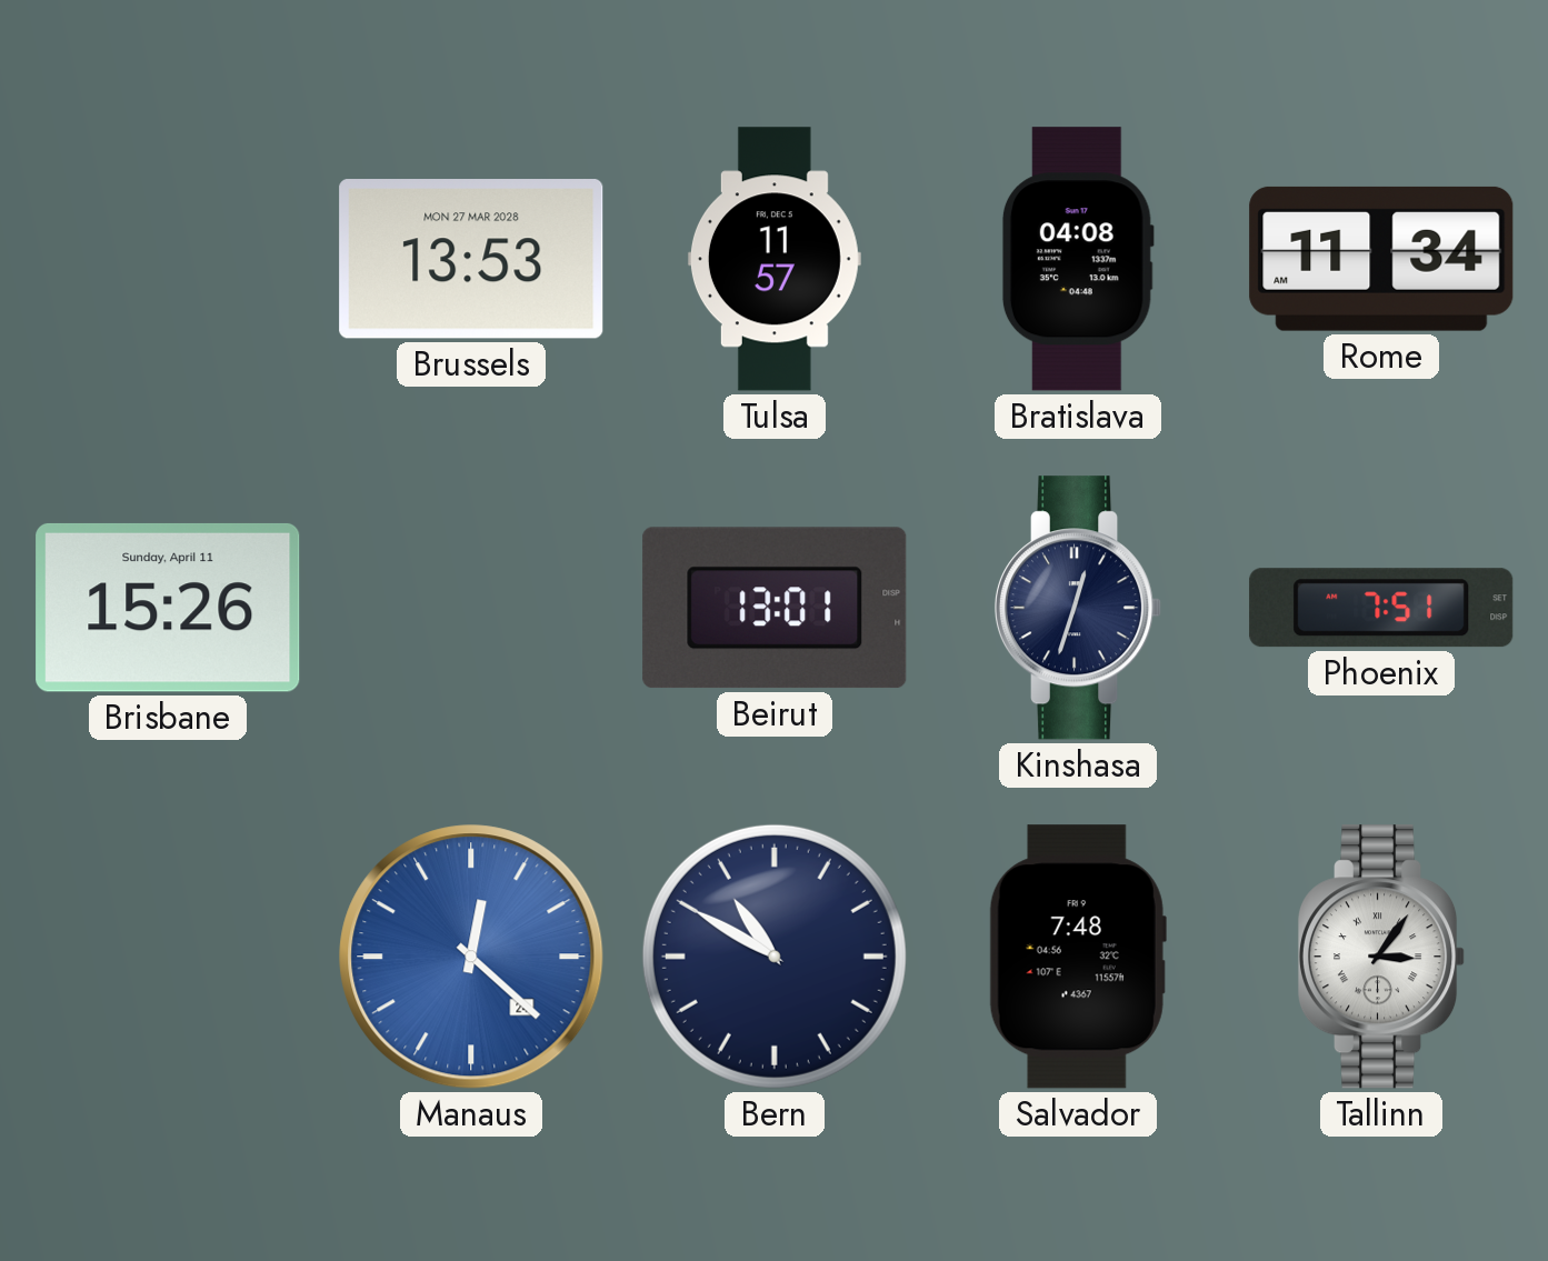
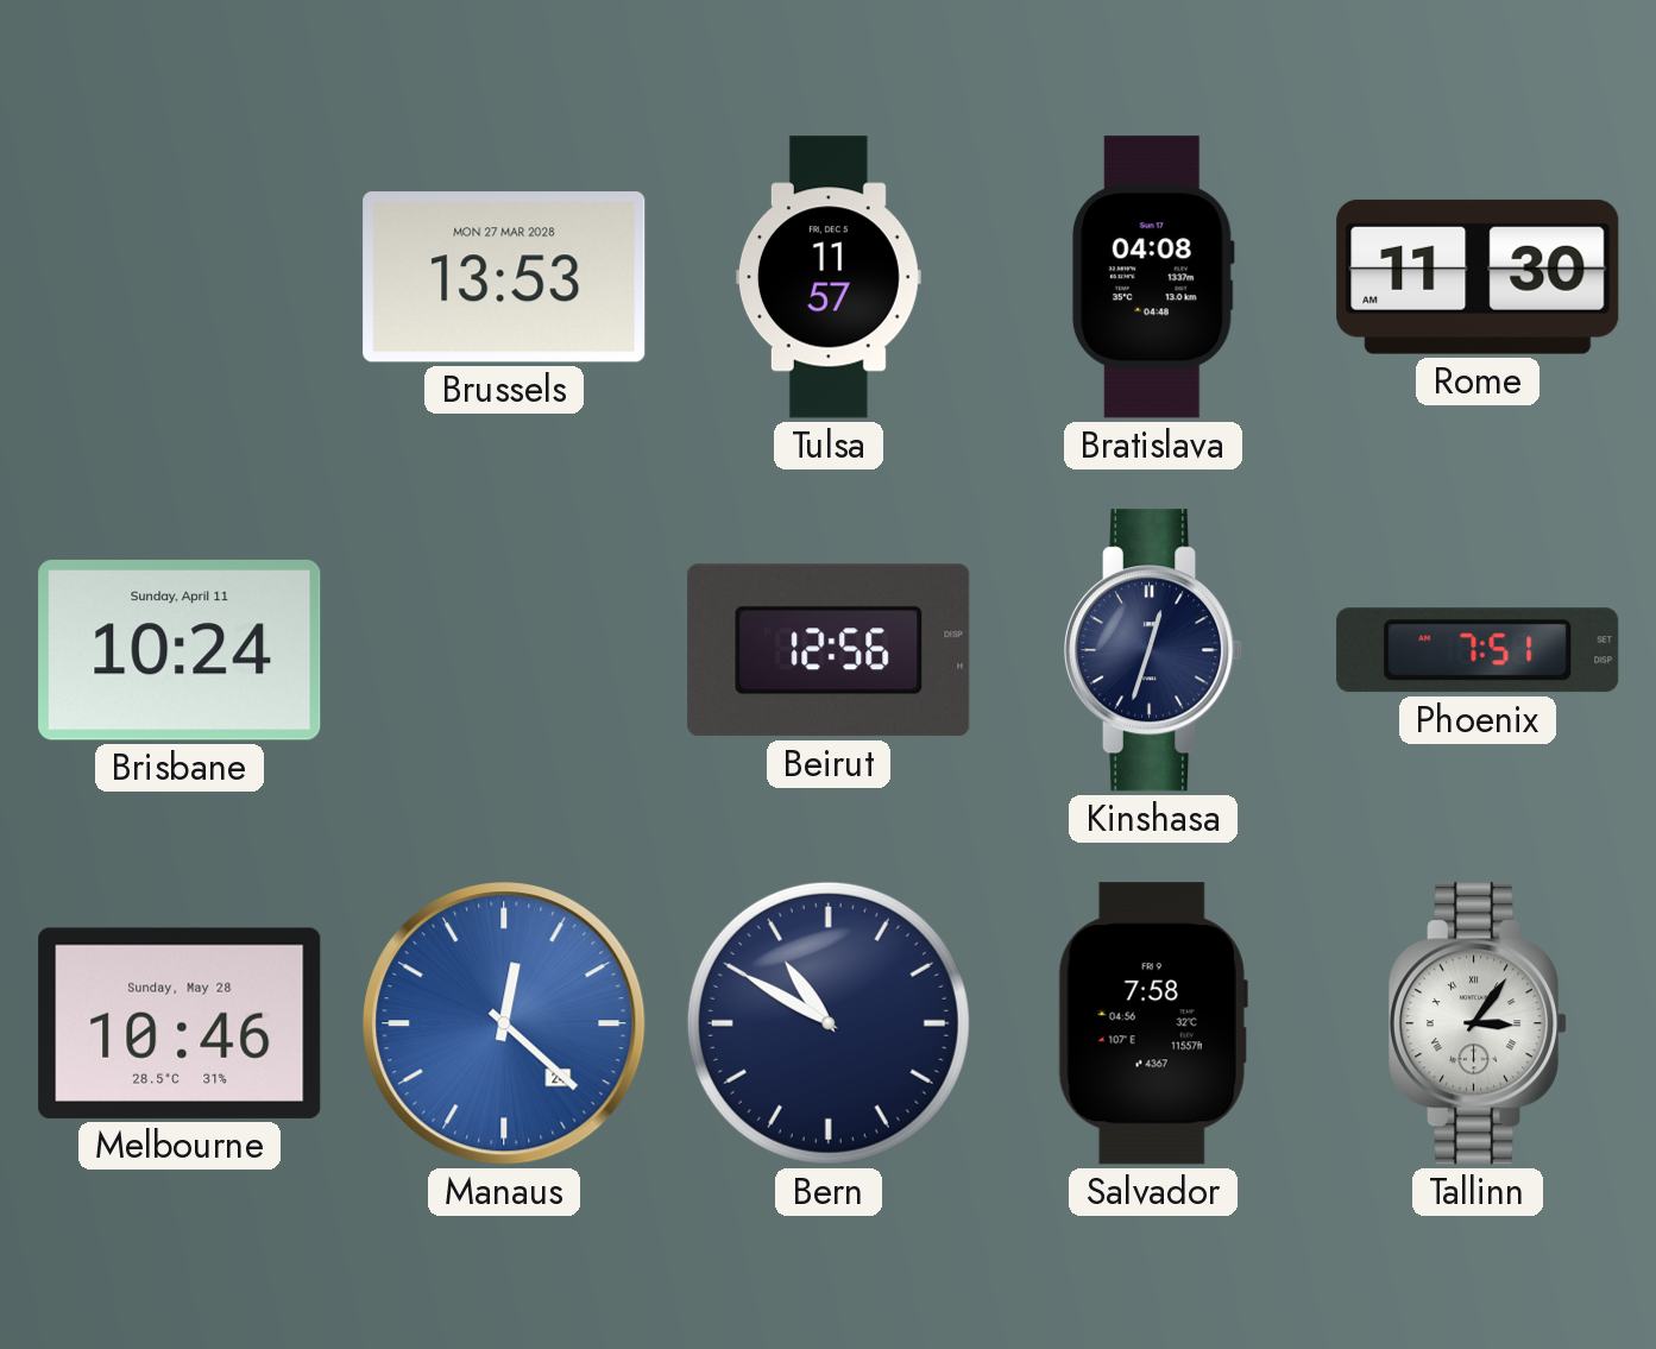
Rome: 11:34 -> 11:30 (1478, 277)
Brisbane: 15:26 -> 10:24 (180, 650)
Beirut: 13:01 -> 12:56 (829, 650)
Melbourne: none -> 10:46 (180, 1023)
Salvador: 7:48 -> 7:58 (1153, 1023)
